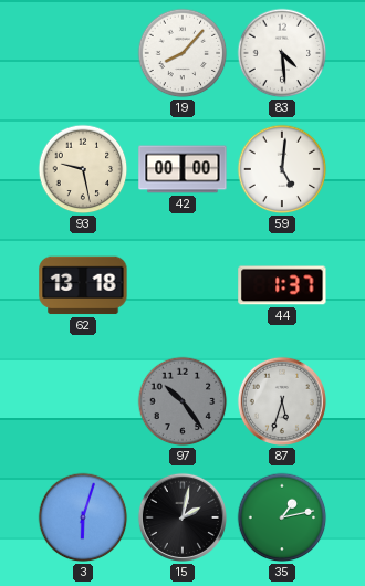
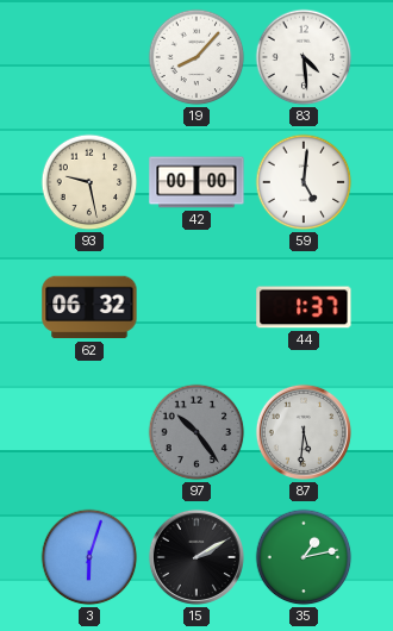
62: 13:18 -> 06:32 (89, 307)
87: 5:33 -> 5:31 (304, 432)
15: 2:02 -> 2:10 (196, 557)
